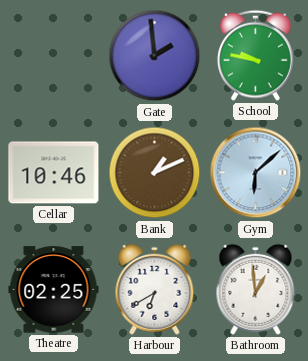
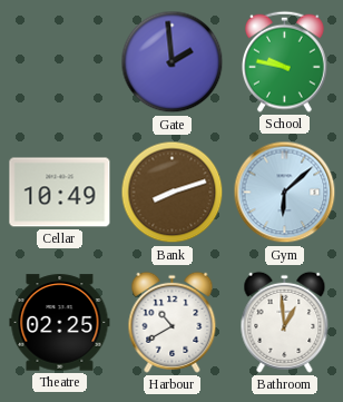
Cellar: 10:46 -> 10:49 (60, 193)
Bank: 1:11 -> 8:12 (173, 193)
Harbour: 6:40 -> 10:40 (173, 322)
